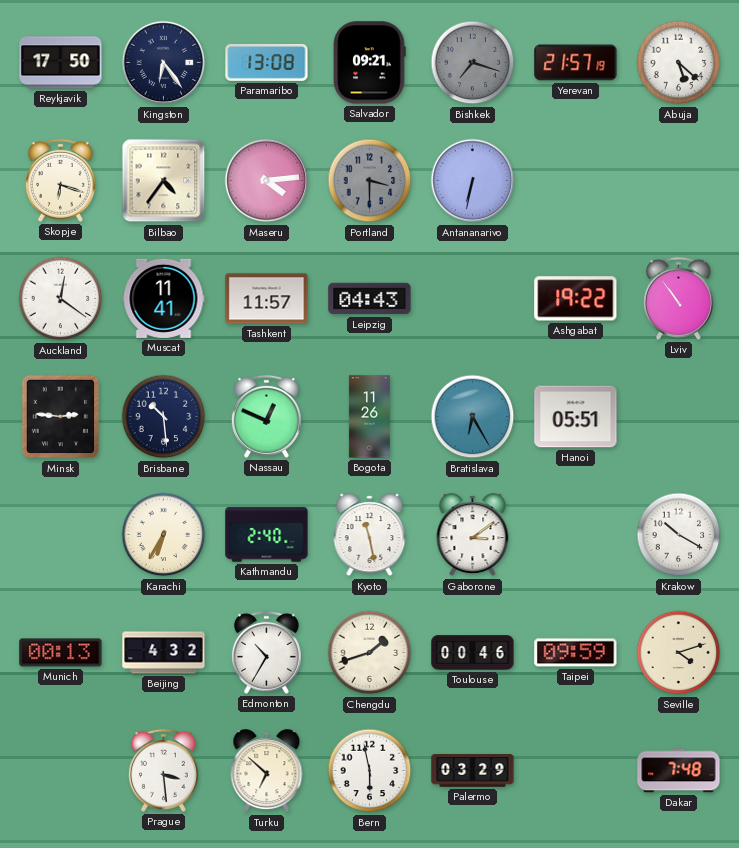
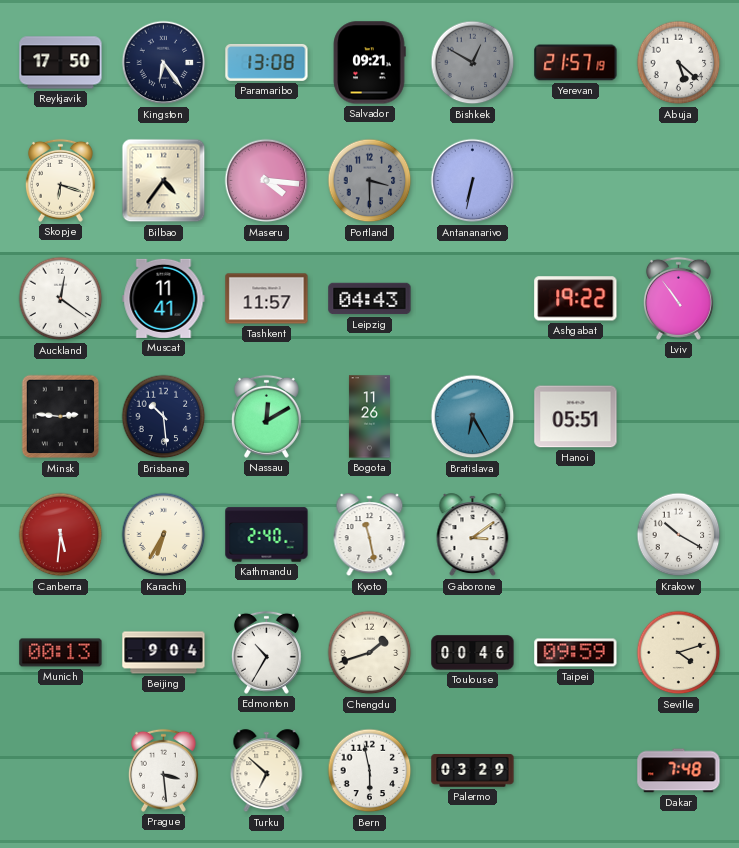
Bishkek: 7:18 -> 12:50 (473, 63)
Maseru: 4:14 -> 4:16 (267, 181)
Nassau: 12:49 -> 12:10 (266, 416)
Canberra: none -> 5:31 (61, 535)
Beijing: 4:32 -> 9:04 (164, 653)
